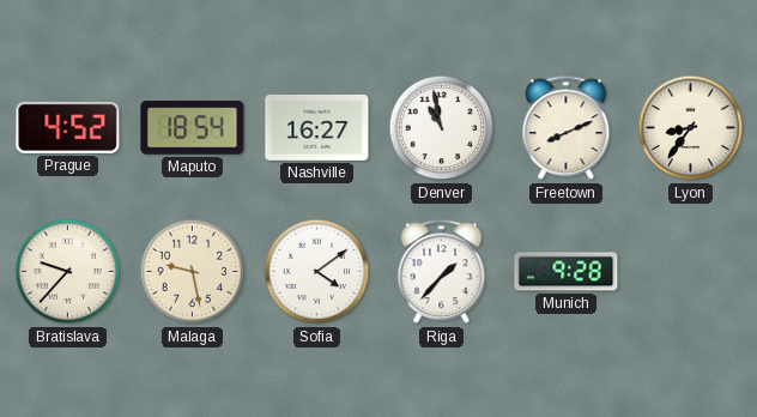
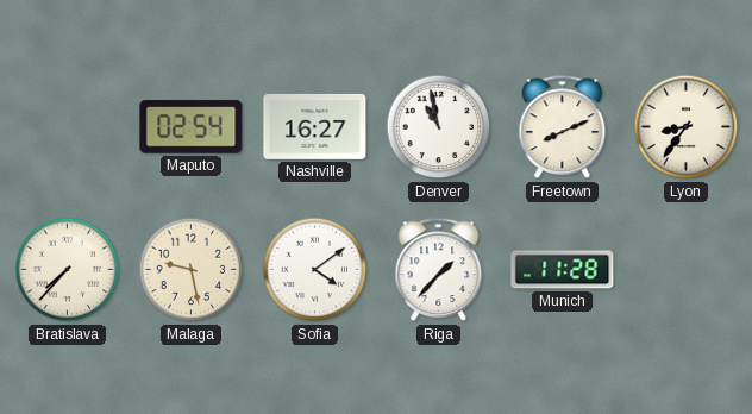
Prague: 4:52 -> none (68, 127)
Maputo: 18:54 -> 02:54 (192, 127)
Bratislava: 9:37 -> 7:37 (68, 270)
Munich: 9:28 -> 11:28 (563, 270)
